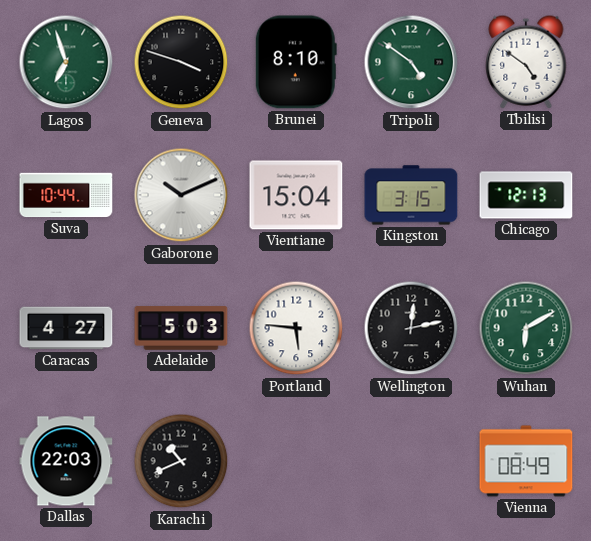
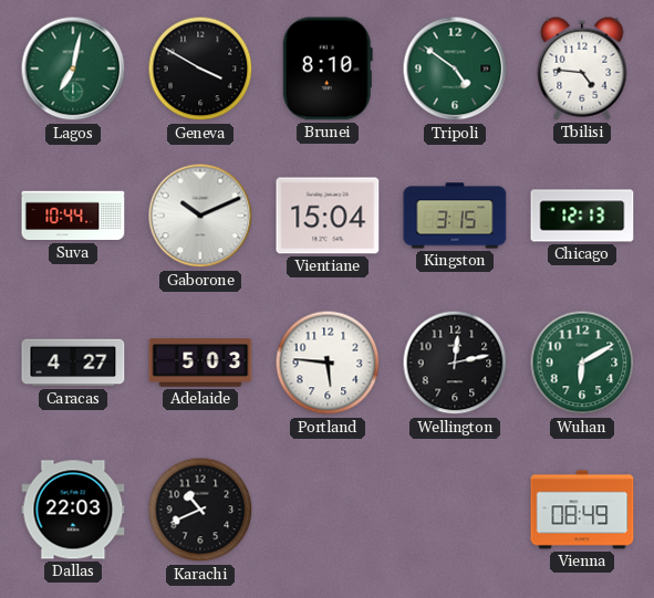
Lagos: 6:57 -> 7:02 (73, 69)
Geneva: 3:48 -> 3:50 (200, 69)
Tbilisi: 4:51 -> 4:46 (582, 69)
